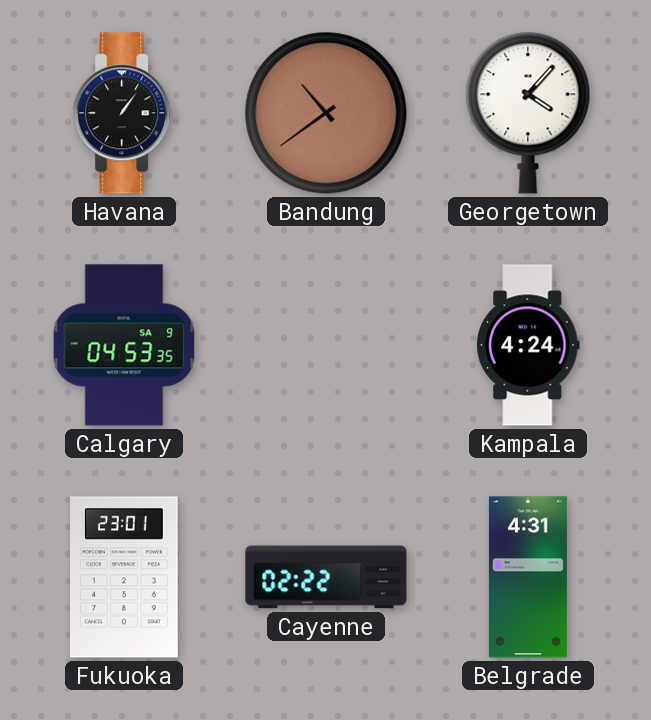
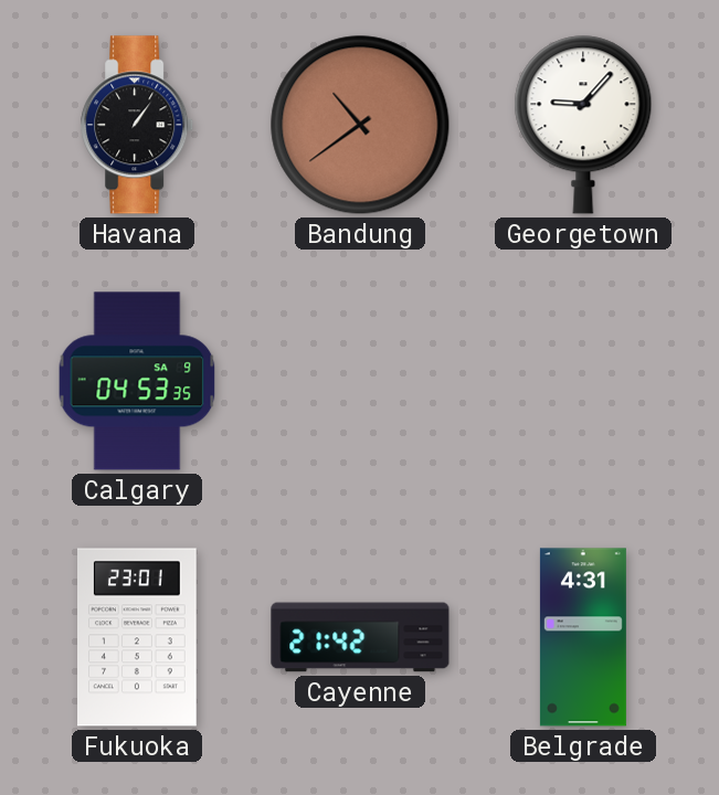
Georgetown: 4:07 -> 9:07 (583, 125)
Kampala: 4:24 -> none (529, 345)
Cayenne: 02:22 -> 21:42 (360, 637)
